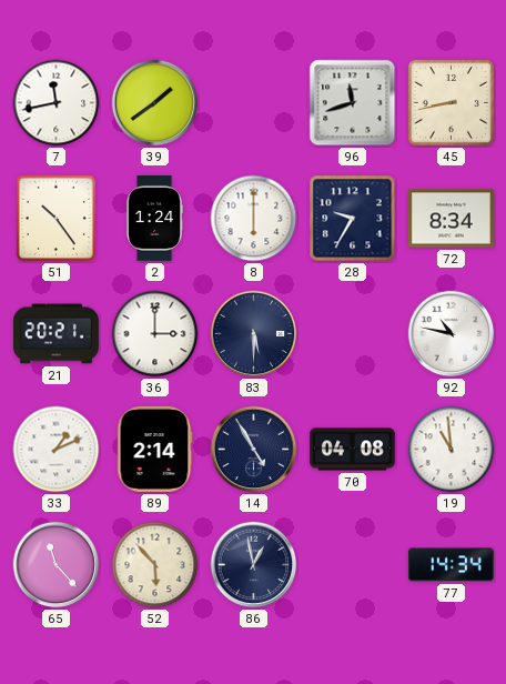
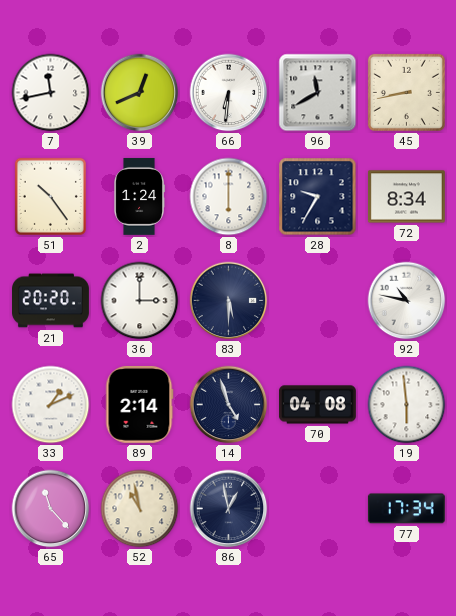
39: 1:39 -> 12:41 (140, 93)
66: none -> 6:31 (229, 93)
96: 11:42 -> 11:40 (318, 93)
21: 20:21 -> 20:20 (51, 301)
14: 4:55 -> 4:57 (229, 405)
19: 10:59 -> 5:59 (407, 405)
52: 5:53 -> 10:58 (140, 509)
77: 14:34 -> 17:34 (406, 509)
